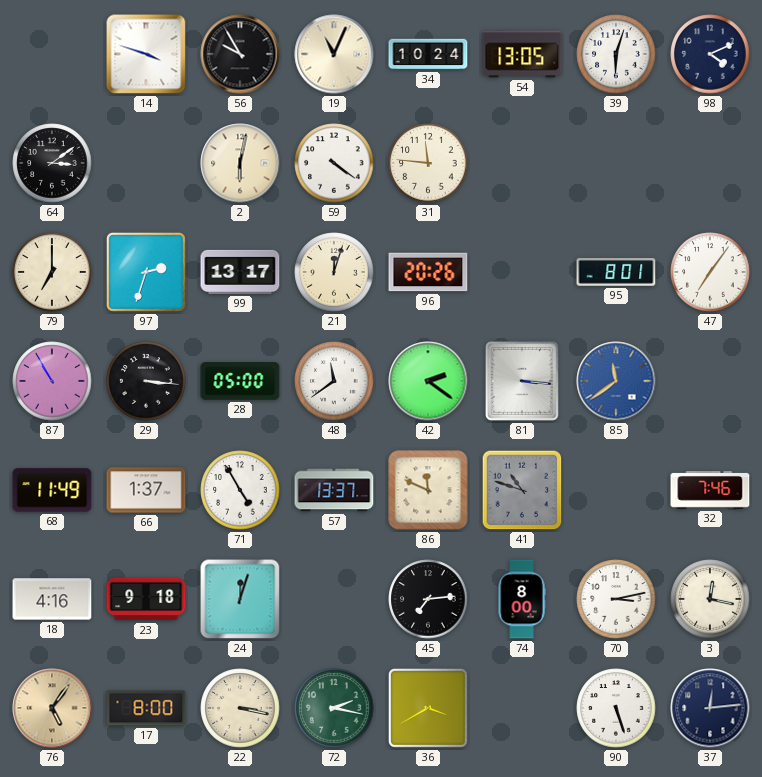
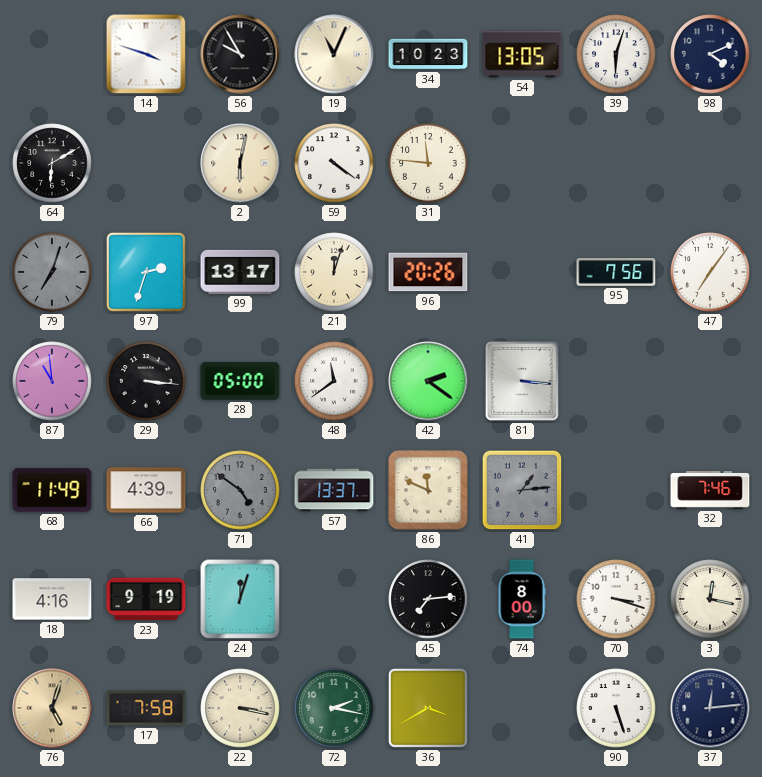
34: 10:24 -> 10:23 (428, 54)
64: 3:09 -> 6:10 (52, 163)
79: 7:00 -> 7:03 (52, 272)
79 dial: cream -> grey (52, 272)
95: 8:01 -> 7:56 (616, 273)
87: 10:55 -> 10:59 (52, 381)
85: 11:39 -> none (616, 381)
66: 1:37 -> 4:39 (146, 490)
71: 4:55 -> 4:51 (240, 490)
71 dial: white -> grey (240, 490)
41: 10:48 -> 1:14 (522, 490)
23: 9:18 -> 9:19 (146, 599)
70: 3:13 -> 3:18 (616, 599)
76: 5:06 -> 5:03 (52, 708)
17: 8:00 -> 7:58 (146, 708)
